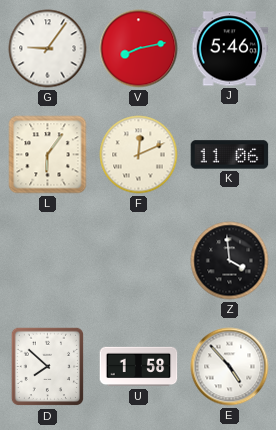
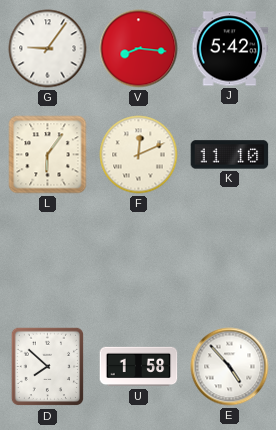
V: 8:13 -> 8:16 (139, 49)
J: 5:46 -> 5:42 (230, 49)
K: 11:06 -> 11:10 (230, 155)
Z: 3:59 -> none (230, 261)
